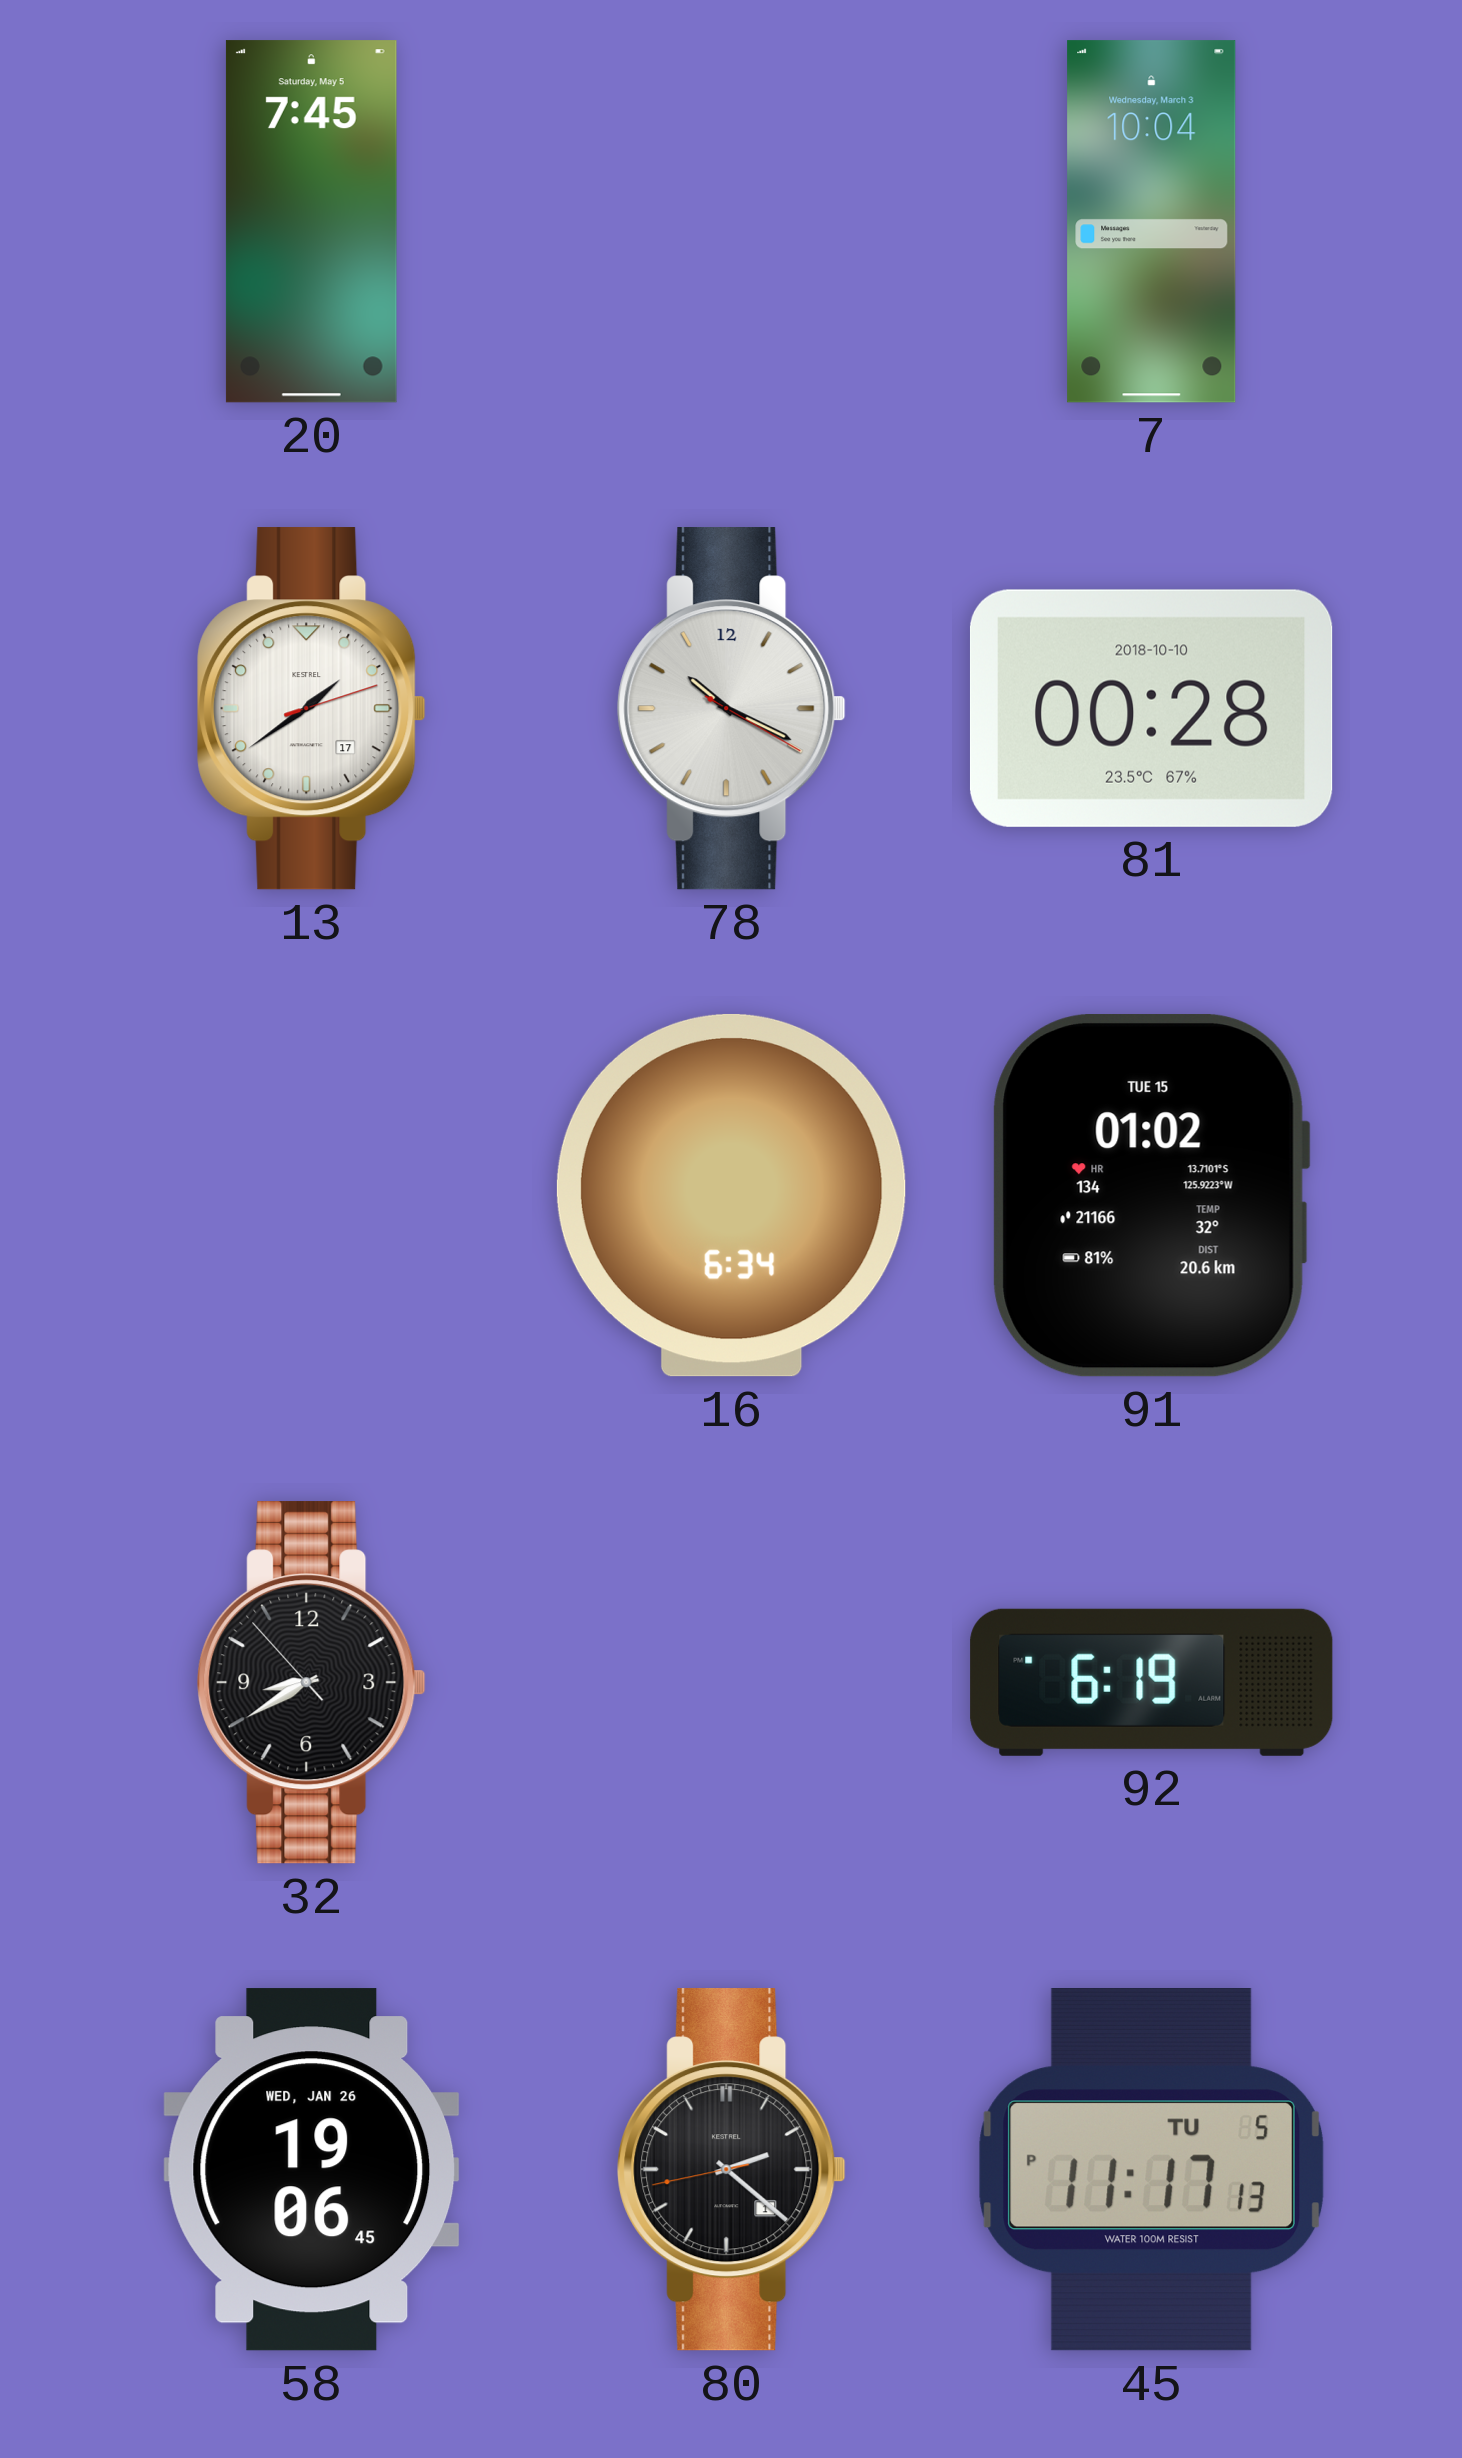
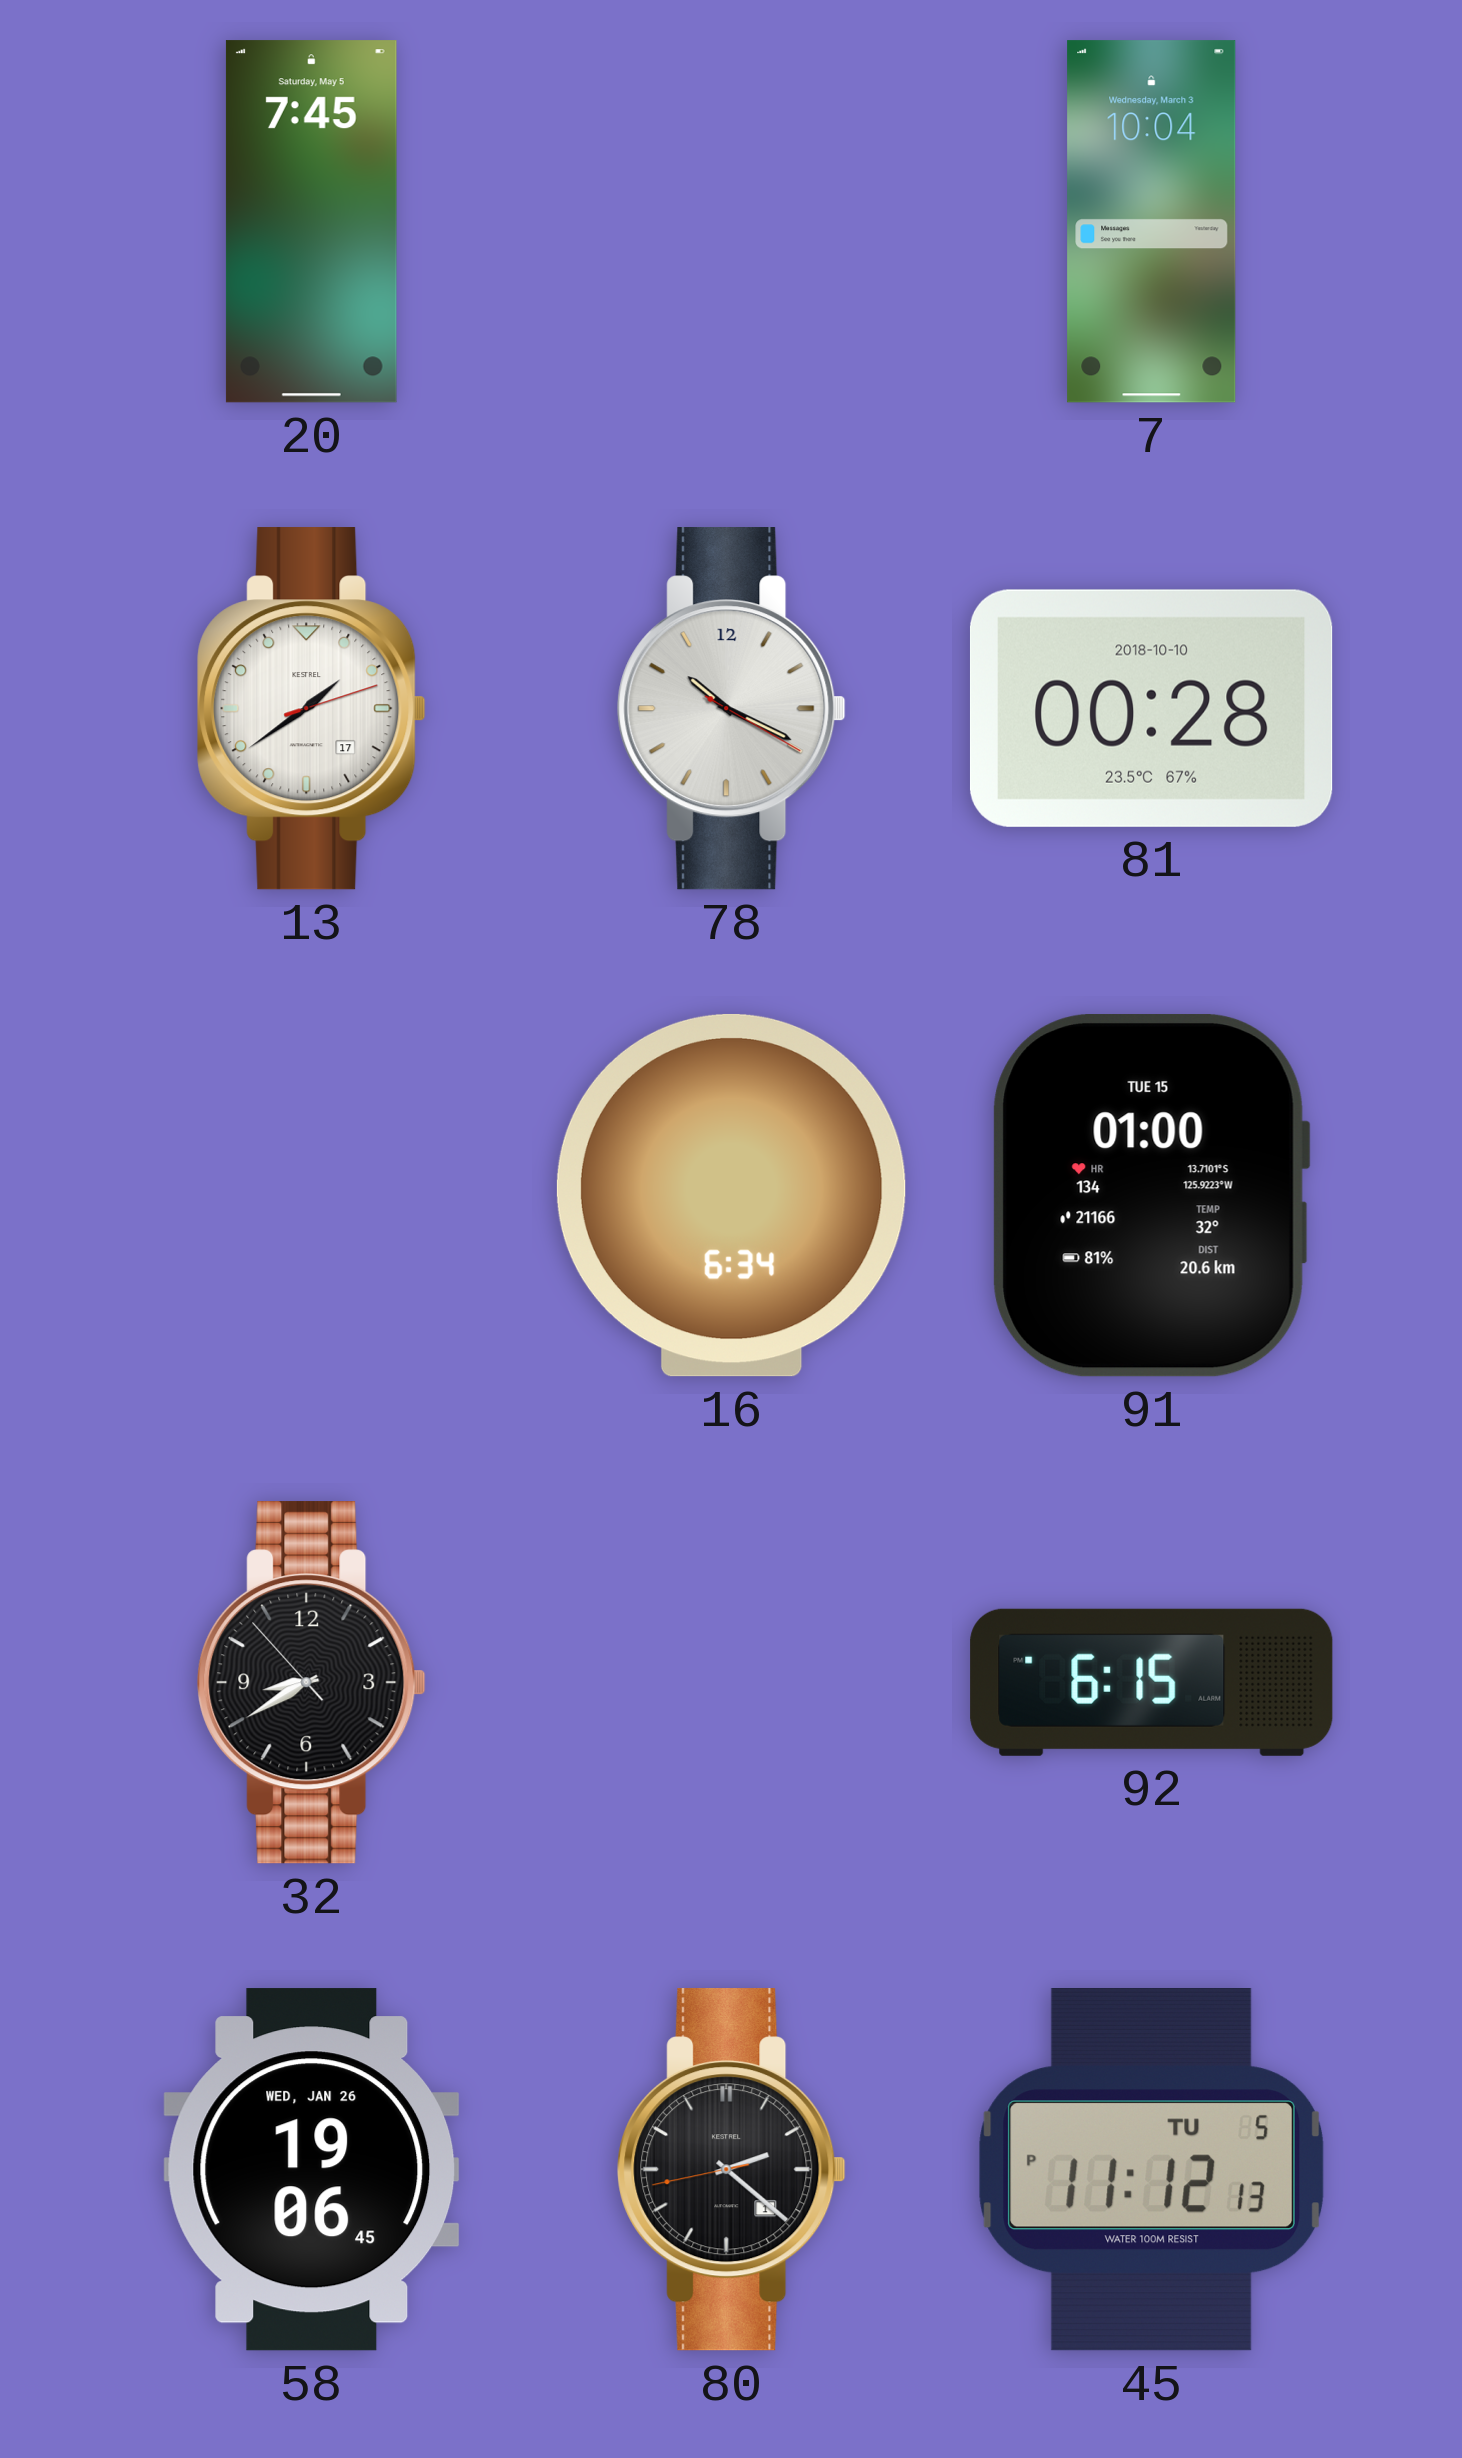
91: 01:02 -> 01:00 (1151, 1196)
92: 6:19 -> 6:15 (1152, 1682)
45: 11:17 -> 11:12 (1152, 2170)
